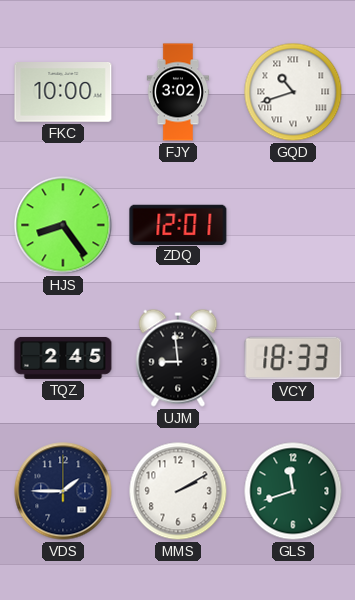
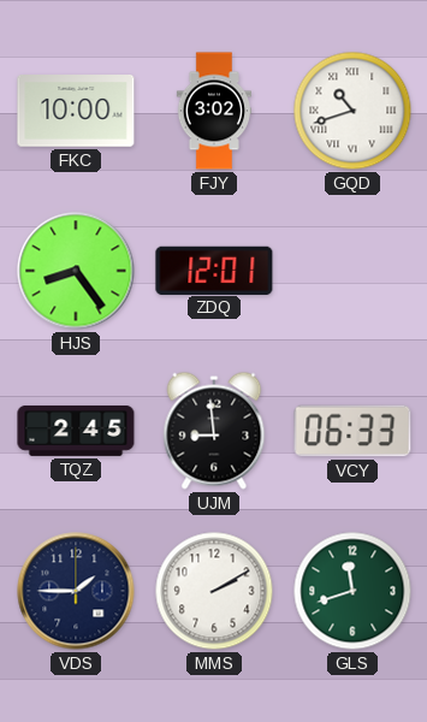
VCY: 18:33 -> 06:33 (352, 431)
